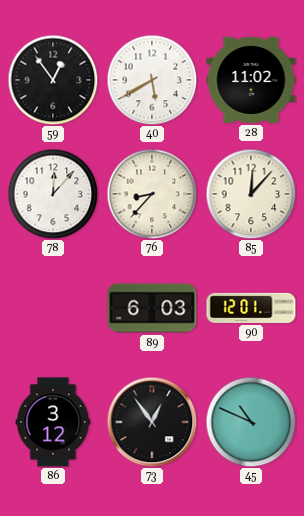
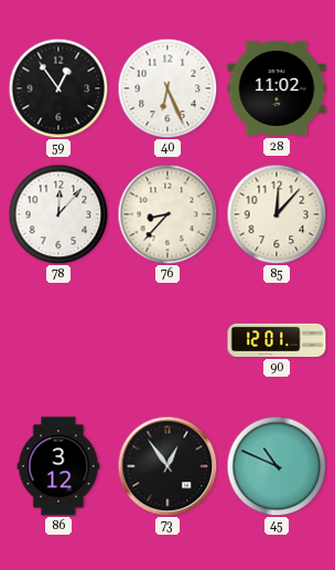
40: 5:40 -> 6:26 (167, 88)
89: 6:03 -> none (152, 308)
